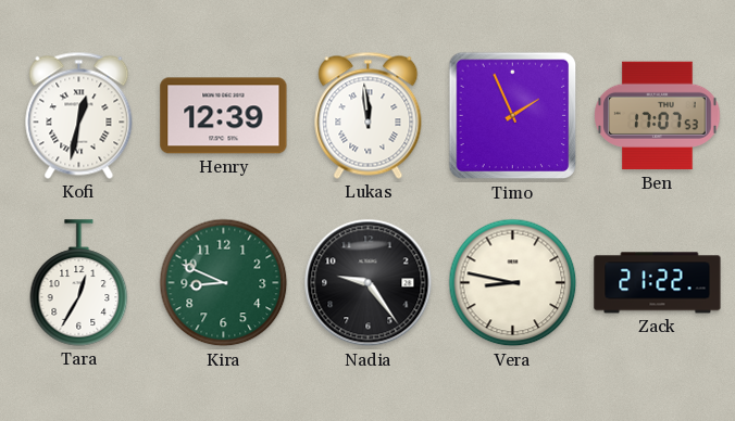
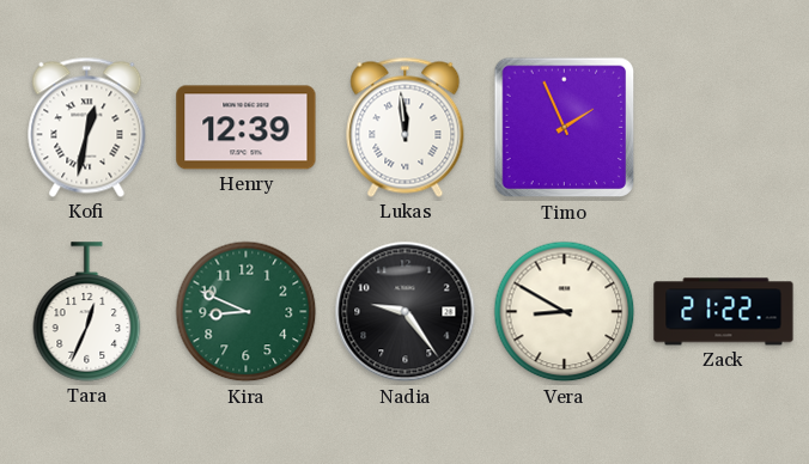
Ben: 17:07 -> none (658, 116)
Tara: 12:35 -> 12:34 (87, 312)
Vera: 8:47 -> 8:50 (565, 312)
